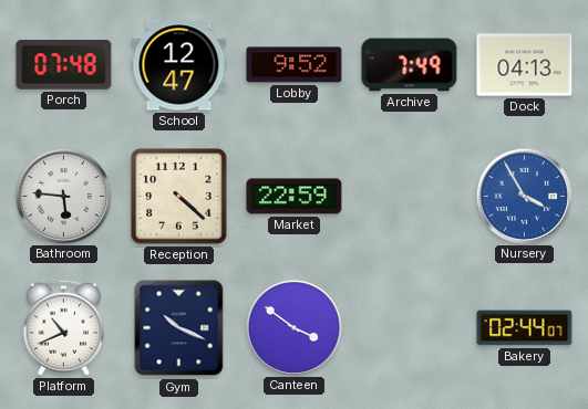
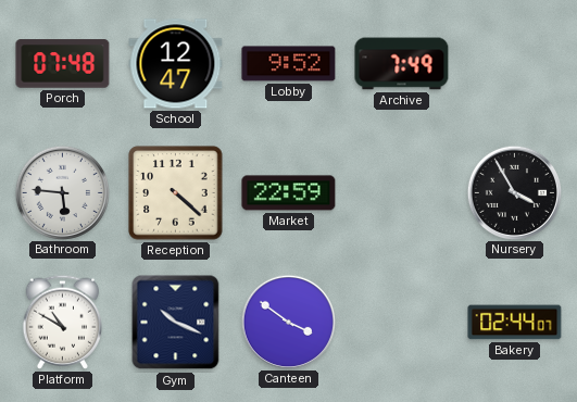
Dock: 04:13 -> none (525, 65)
Nursery dial: blue -> black (514, 192)
Platform: 10:41 -> 10:50 (63, 322)
